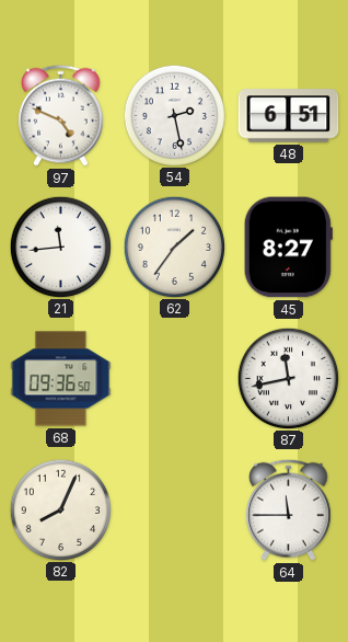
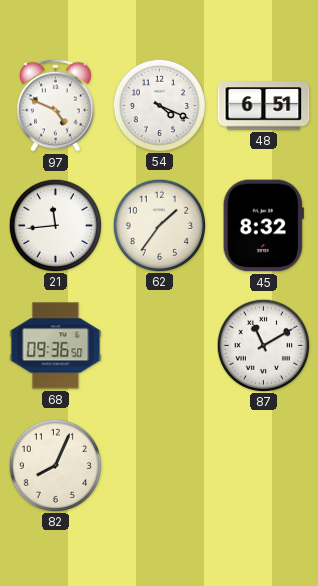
54: 2:28 -> 4:19 (159, 105)
45: 8:27 -> 8:32 (263, 226)
87: 11:43 -> 11:10 (263, 345)
64: 11:45 -> none (289, 509)
